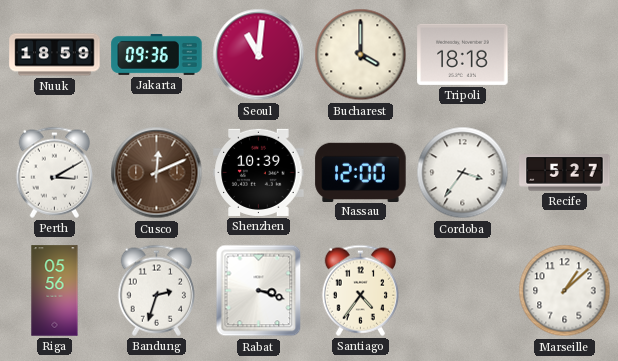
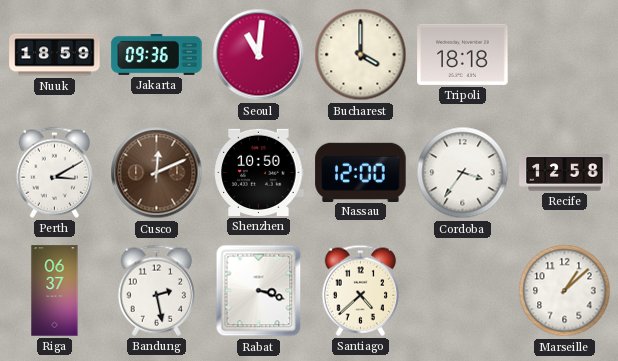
Shenzhen: 10:39 -> 10:50 (259, 172)
Recife: 5:27 -> 12:58 (565, 173)
Riga: 05:56 -> 06:37 (55, 291)
Bandung: 2:33 -> 2:28 (156, 290)
Santiago: 4:36 -> 4:38 (360, 290)
